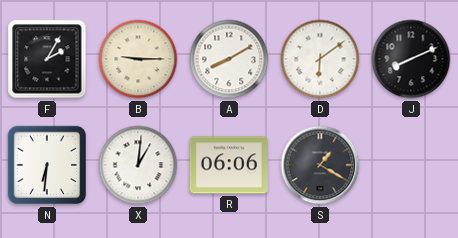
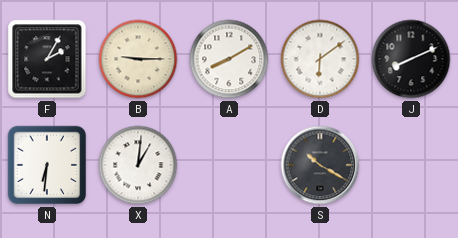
R: 06:06 -> none (229, 165)
S: 1:20 -> 10:20 (320, 165)
